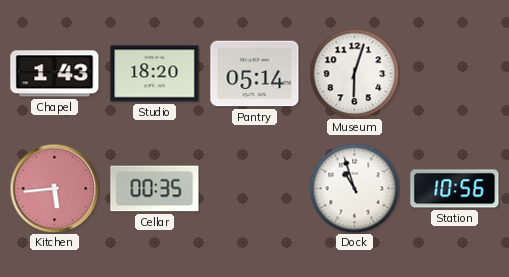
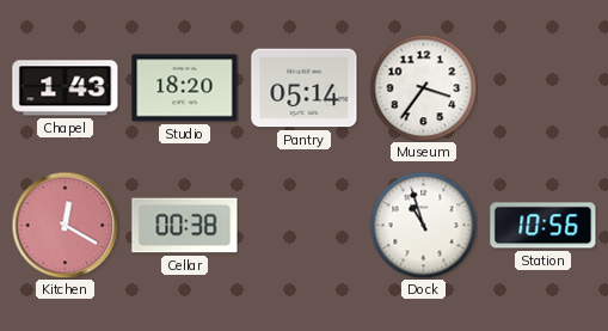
Museum: 6:03 -> 3:36 (423, 87)
Kitchen: 5:44 -> 12:20 (65, 225)
Cellar: 00:35 -> 00:38 (185, 226)
